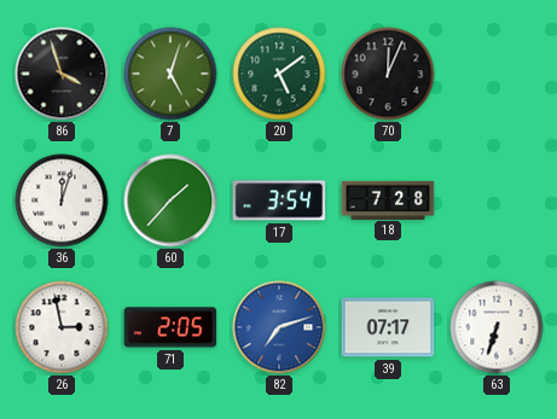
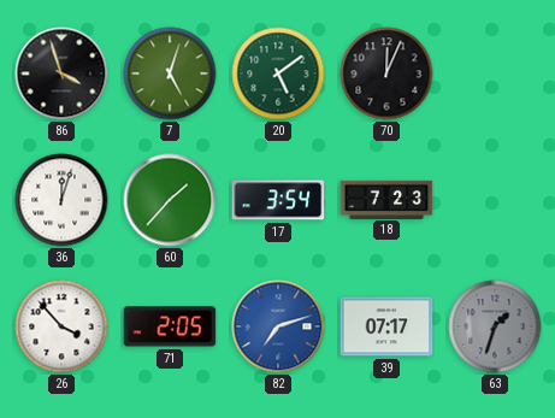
18: 7:28 -> 7:23 (386, 199)
26: 2:58 -> 3:53 (61, 326)
63: 6:33 -> 1:33 (495, 326)
63 dial: white -> grey (495, 326)
